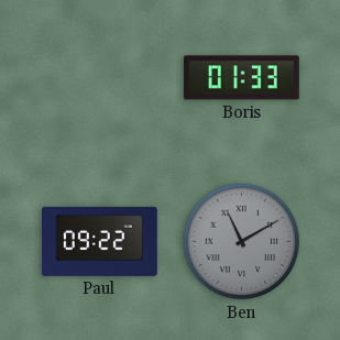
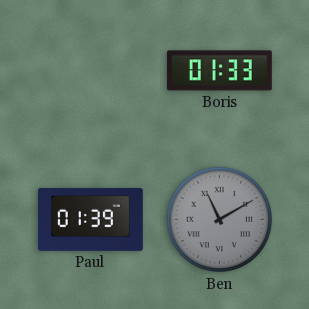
Paul: 09:22 -> 01:39 (90, 219)
